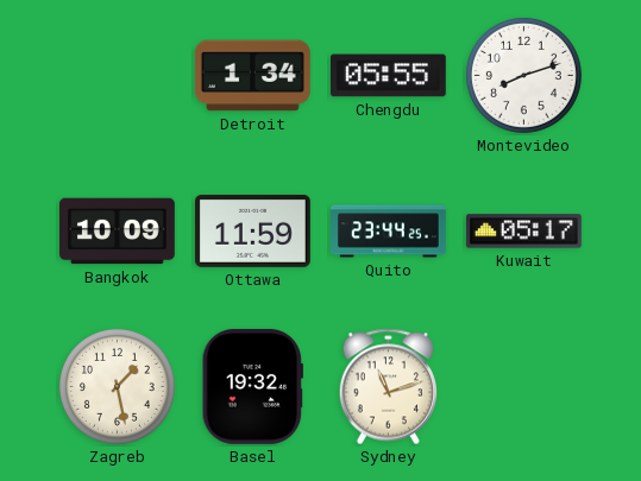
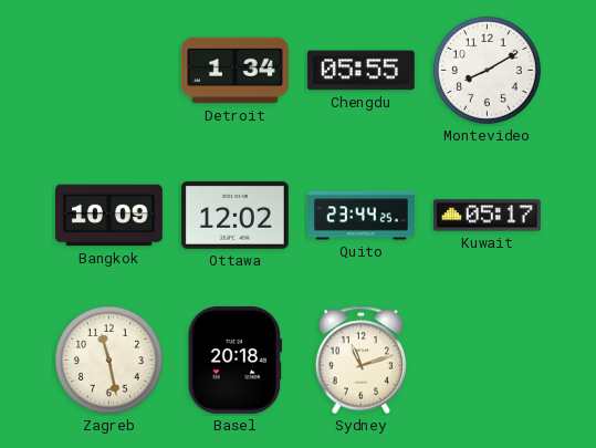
Montevideo: 8:12 -> 8:10 (487, 70)
Ottawa: 11:59 -> 12:02 (234, 215)
Zagreb: 1:28 -> 11:28 (108, 360)
Basel: 19:32 -> 20:18 (234, 360)
